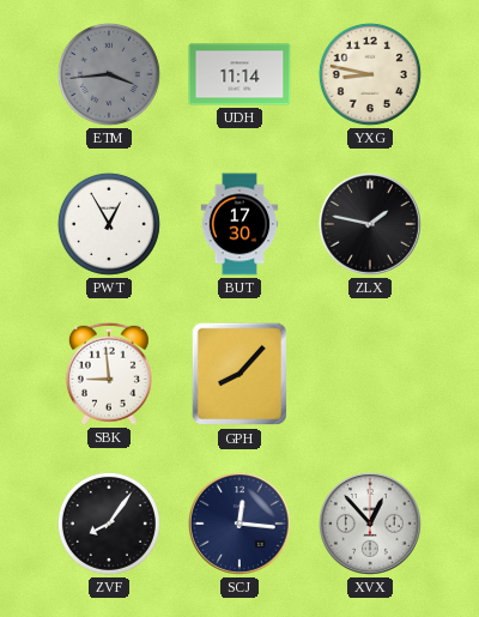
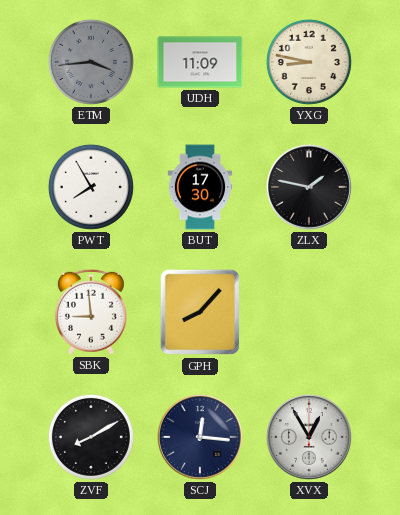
UDH: 11:14 -> 11:09 (200, 62)
PWT: 12:55 -> 7:55 (91, 187)
ZVF: 8:06 -> 8:10 (91, 437)
XVX: 12:53 -> 12:55 (309, 437)
